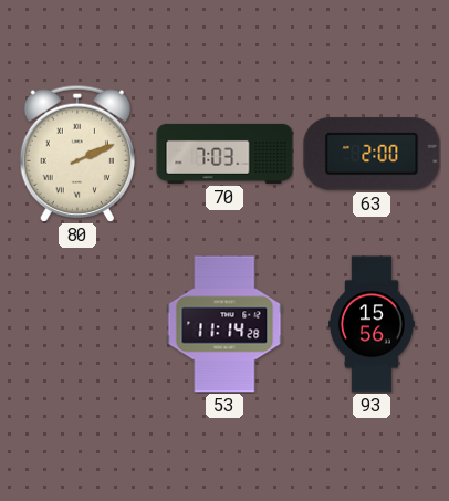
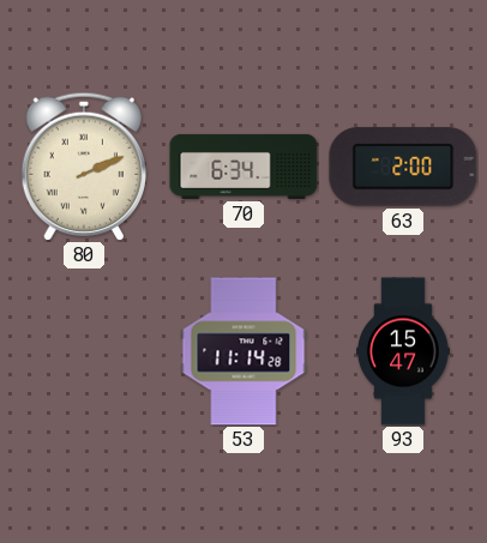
70: 7:03 -> 6:34 (243, 167)
93: 15:56 -> 15:47 (404, 351)
